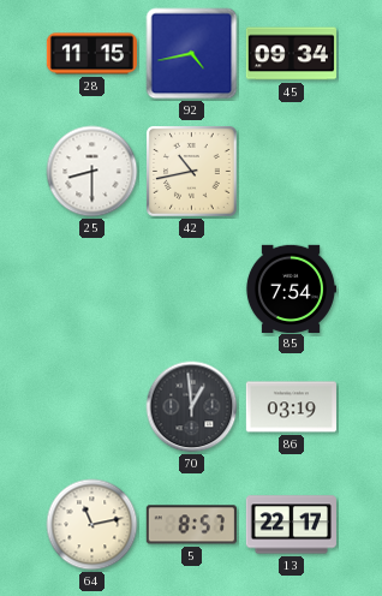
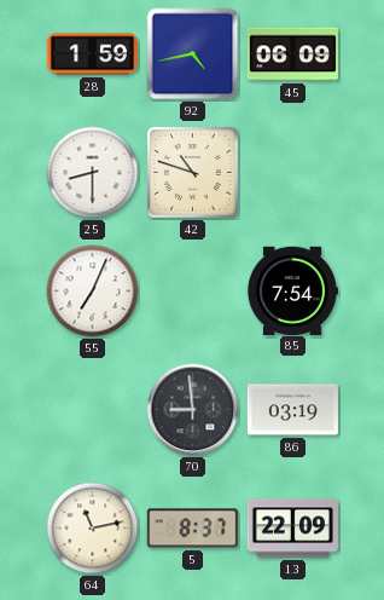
28: 11:15 -> 1:59 (92, 54)
45: 09:34 -> 06:09 (292, 54)
42: 10:43 -> 10:48 (193, 173)
55: none -> 7:04 (93, 292)
70: 12:59 -> 8:59 (193, 410)
5: 8:57 -> 8:37 (192, 529)
13: 22:17 -> 22:09 (292, 529)
